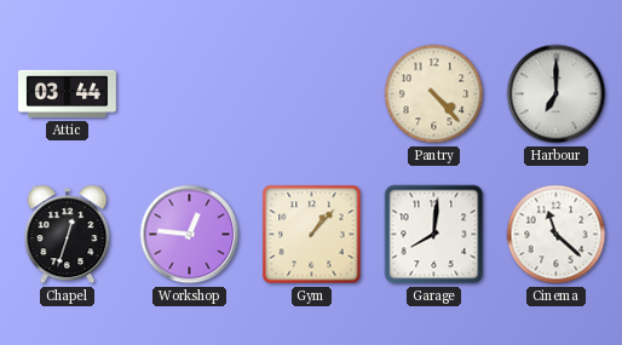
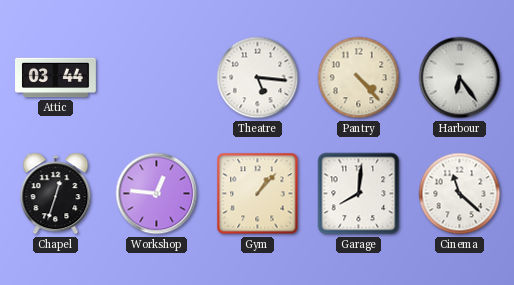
Theatre: none -> 5:16 (258, 78)
Harbour: 7:00 -> 6:24 (460, 78)
